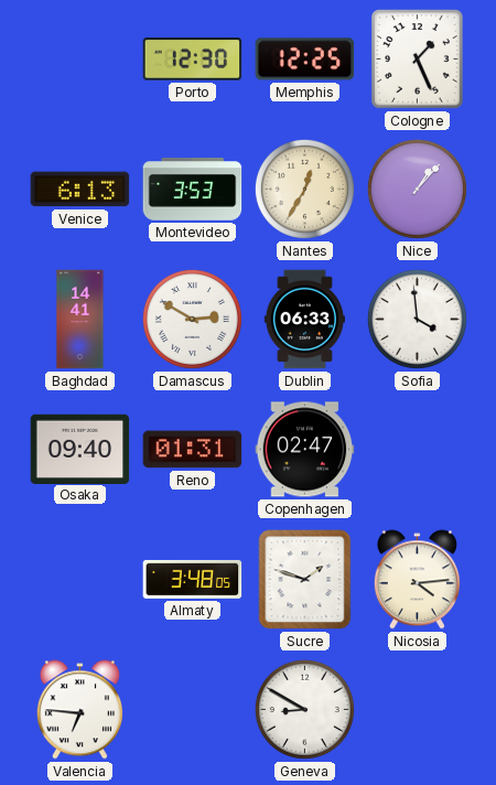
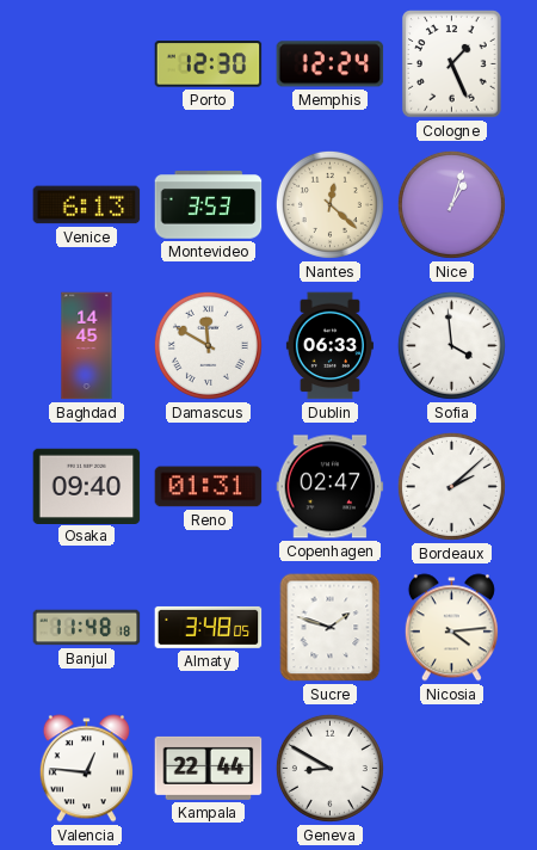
Memphis: 12:25 -> 12:24 (331, 64)
Nantes: 12:35 -> 12:22 (329, 204)
Nice: 1:07 -> 1:03 (451, 204)
Baghdad: 14:41 -> 14:45 (87, 346)
Damascus: 2:50 -> 11:50 (208, 345)
Bordeaux: none -> 2:08 (451, 486)
Banjul: none -> 11:48 (87, 628)
Valencia: 6:46 -> 12:46 (86, 769)
Kampala: none -> 22:44 (209, 768)
